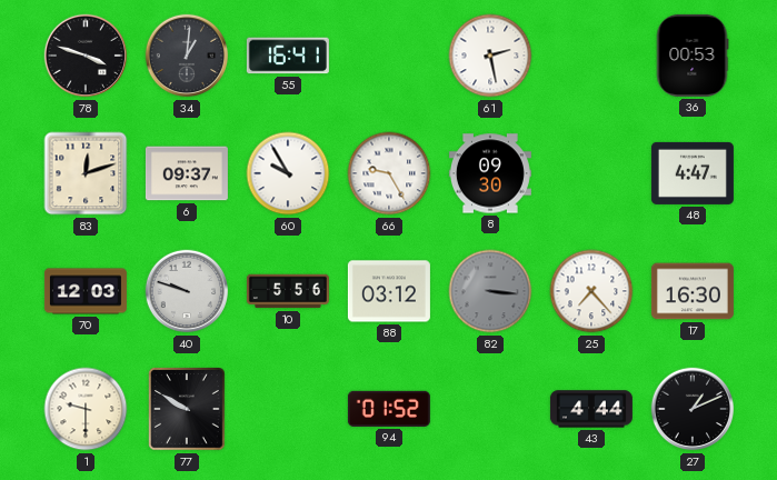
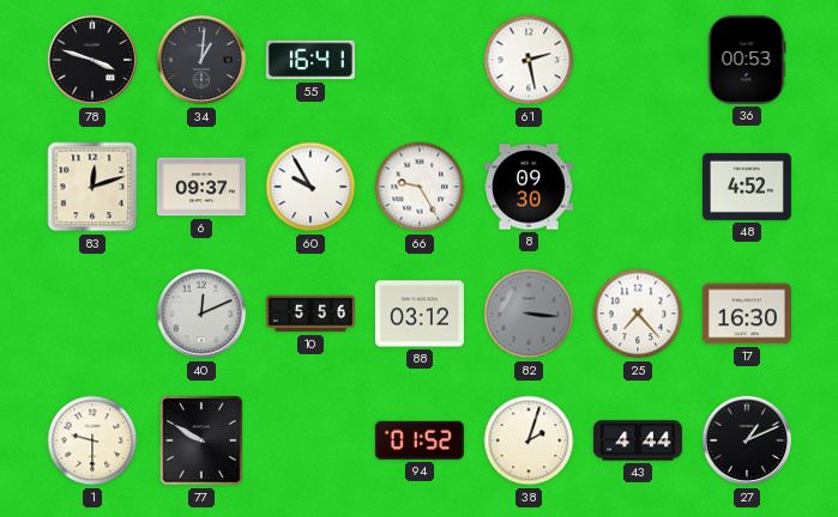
48: 4:47 -> 4:52 (747, 187)
70: 12:03 -> none (86, 291)
40: 9:48 -> 12:11 (201, 314)
38: none -> 2:03 (529, 440)
